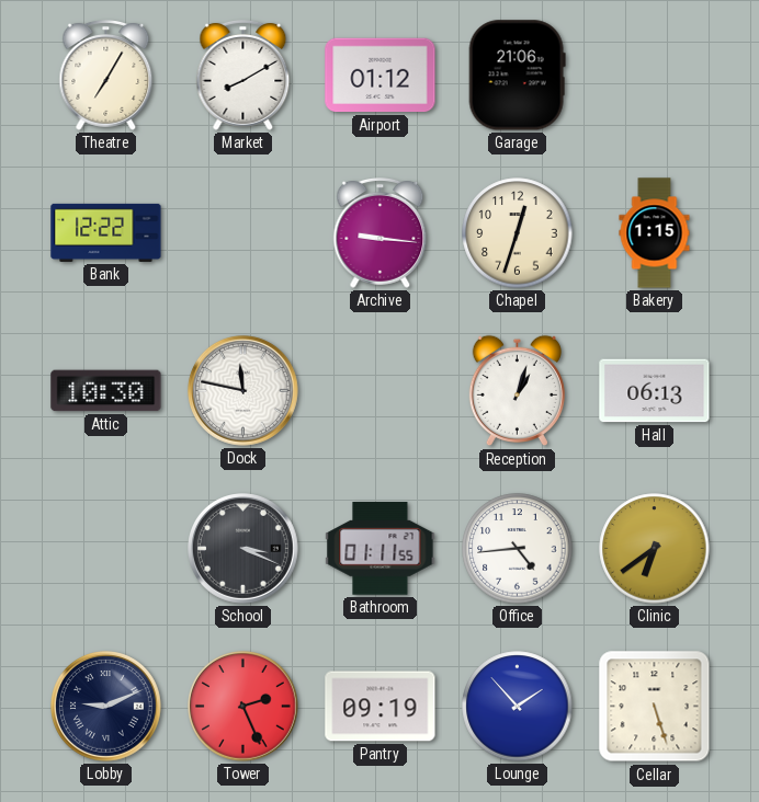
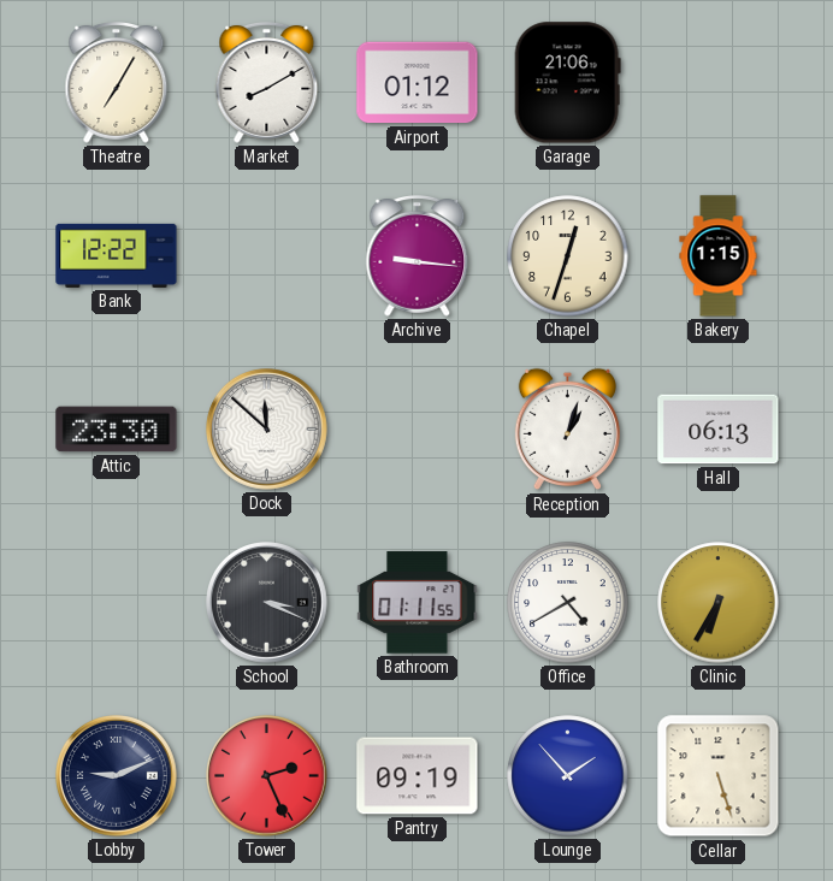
Attic: 10:30 -> 23:30 (117, 430)
Dock: 11:47 -> 11:52 (267, 430)
Office: 4:44 -> 4:40 (568, 603)
Clinic: 6:39 -> 6:35 (719, 603)
